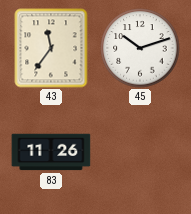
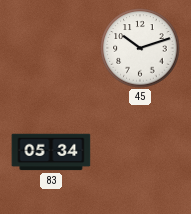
43: 11:36 -> none (51, 48)
83: 11:26 -> 05:34 (51, 152)
